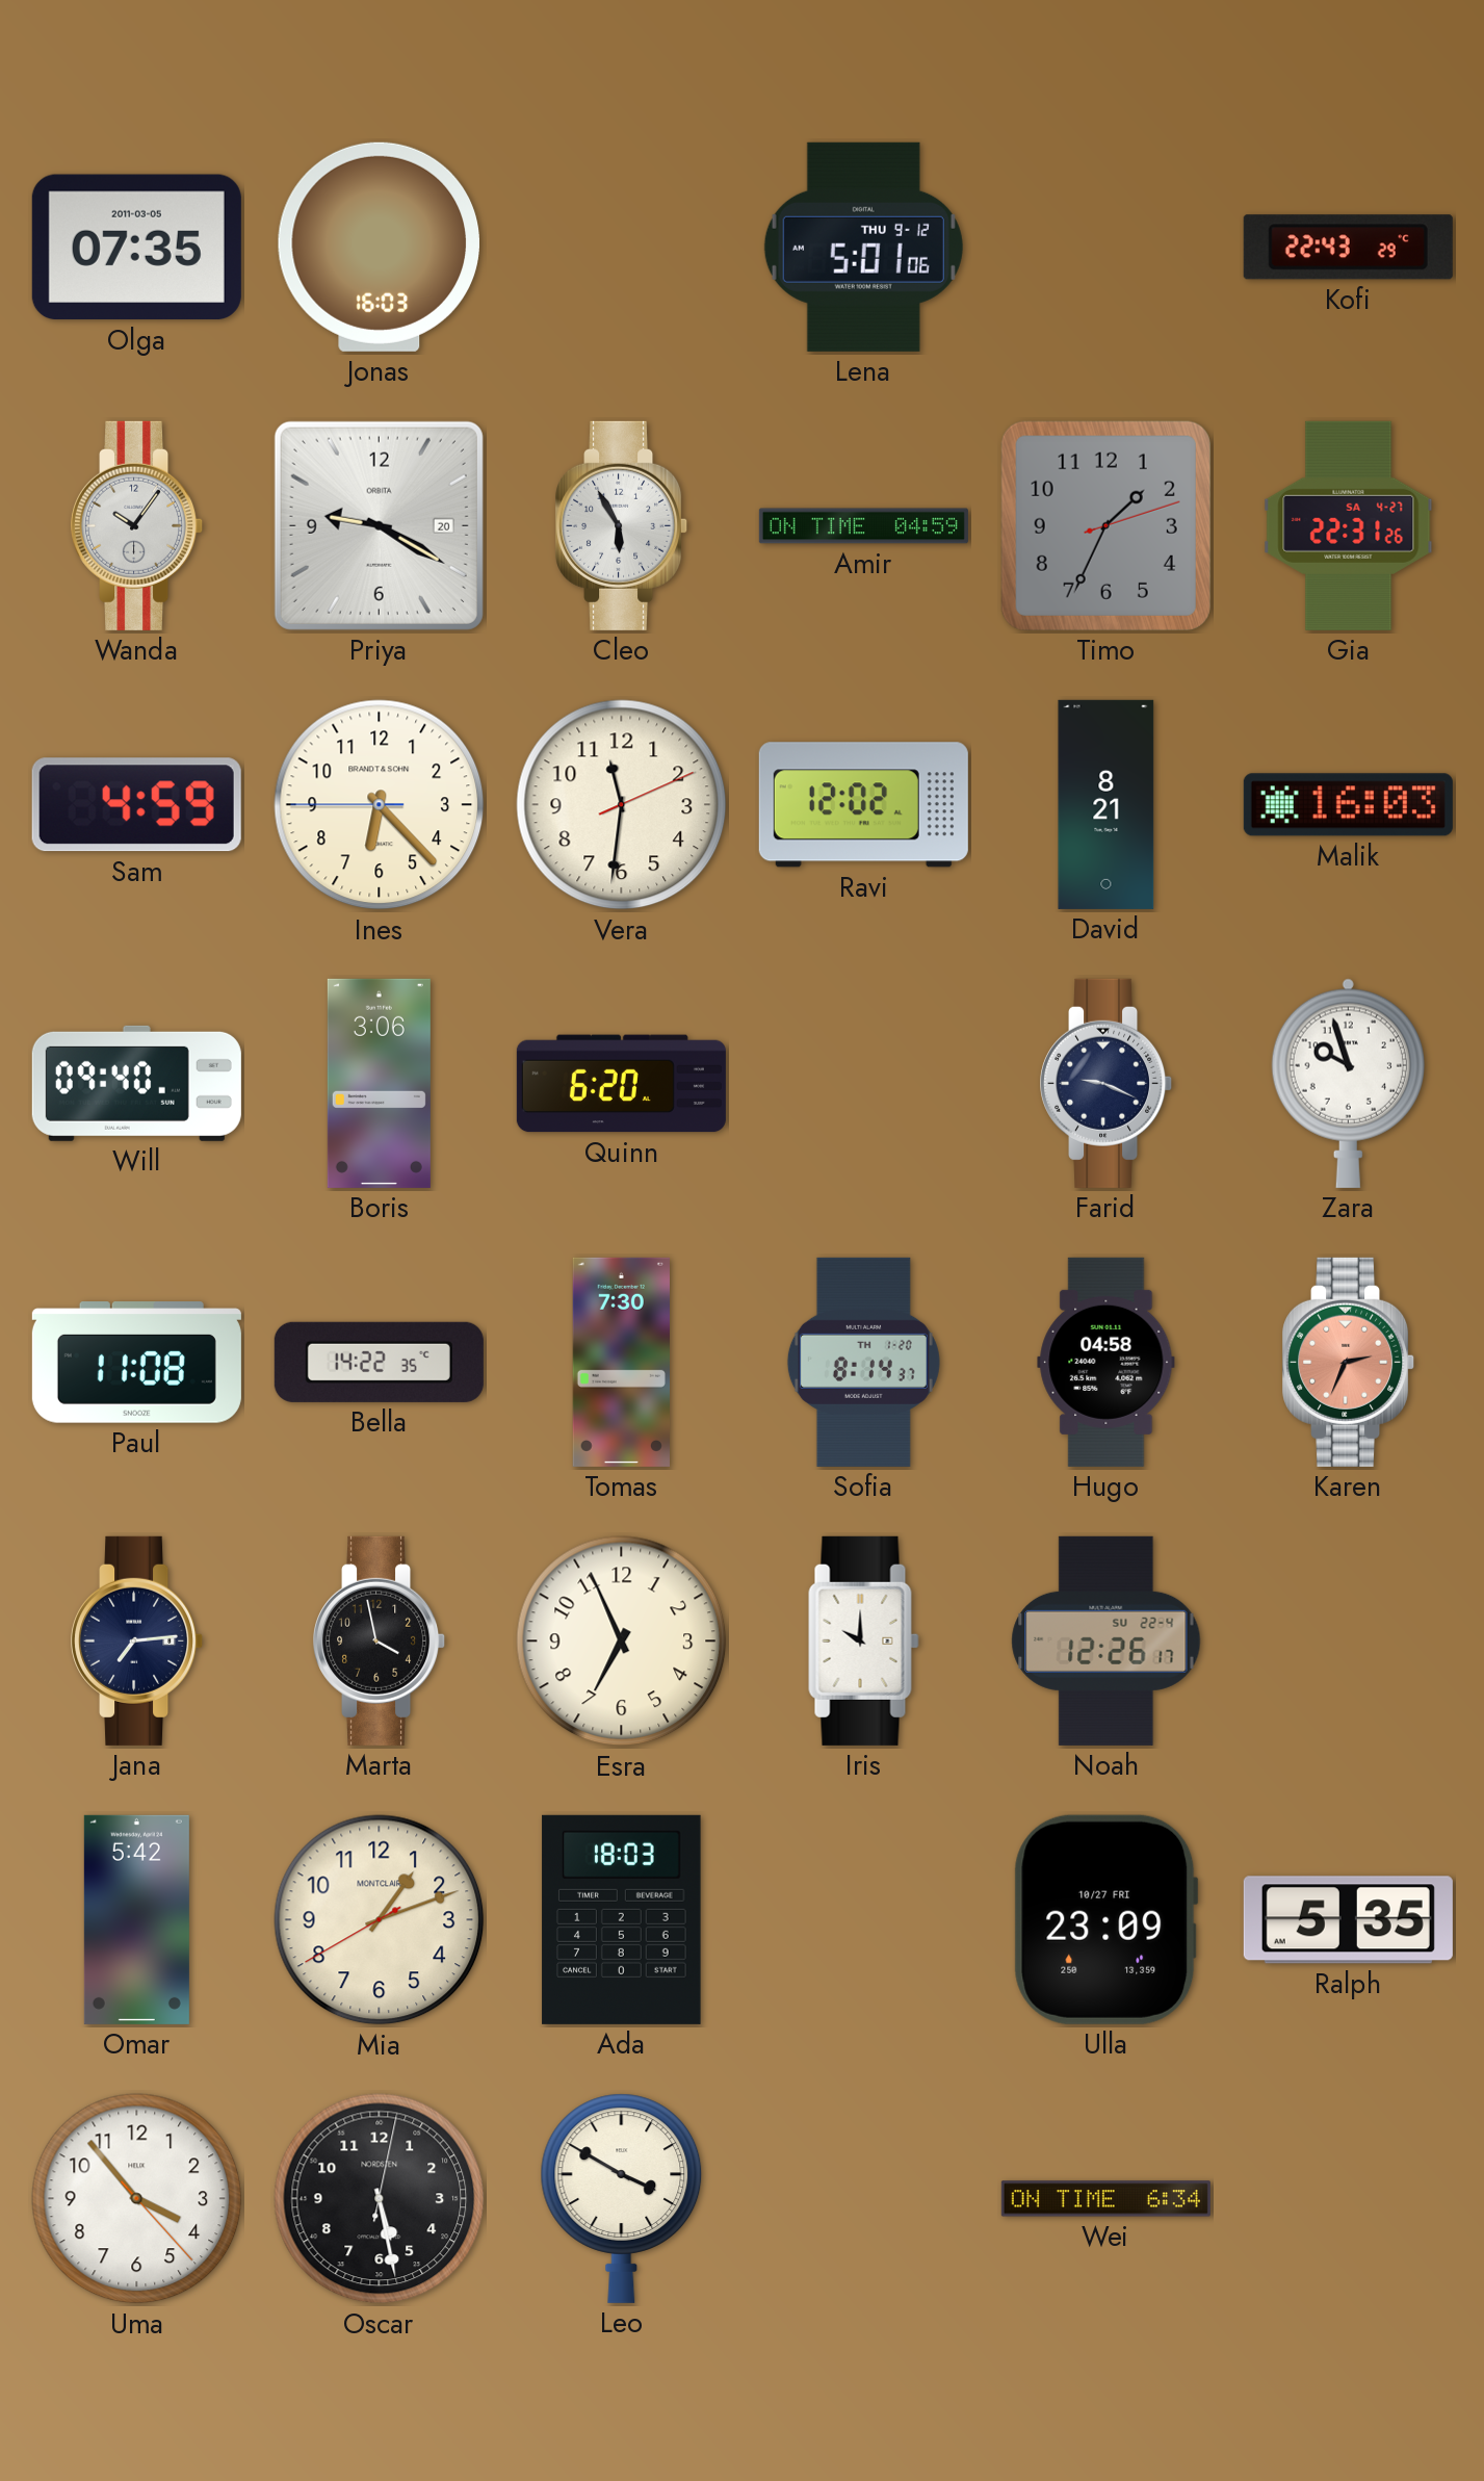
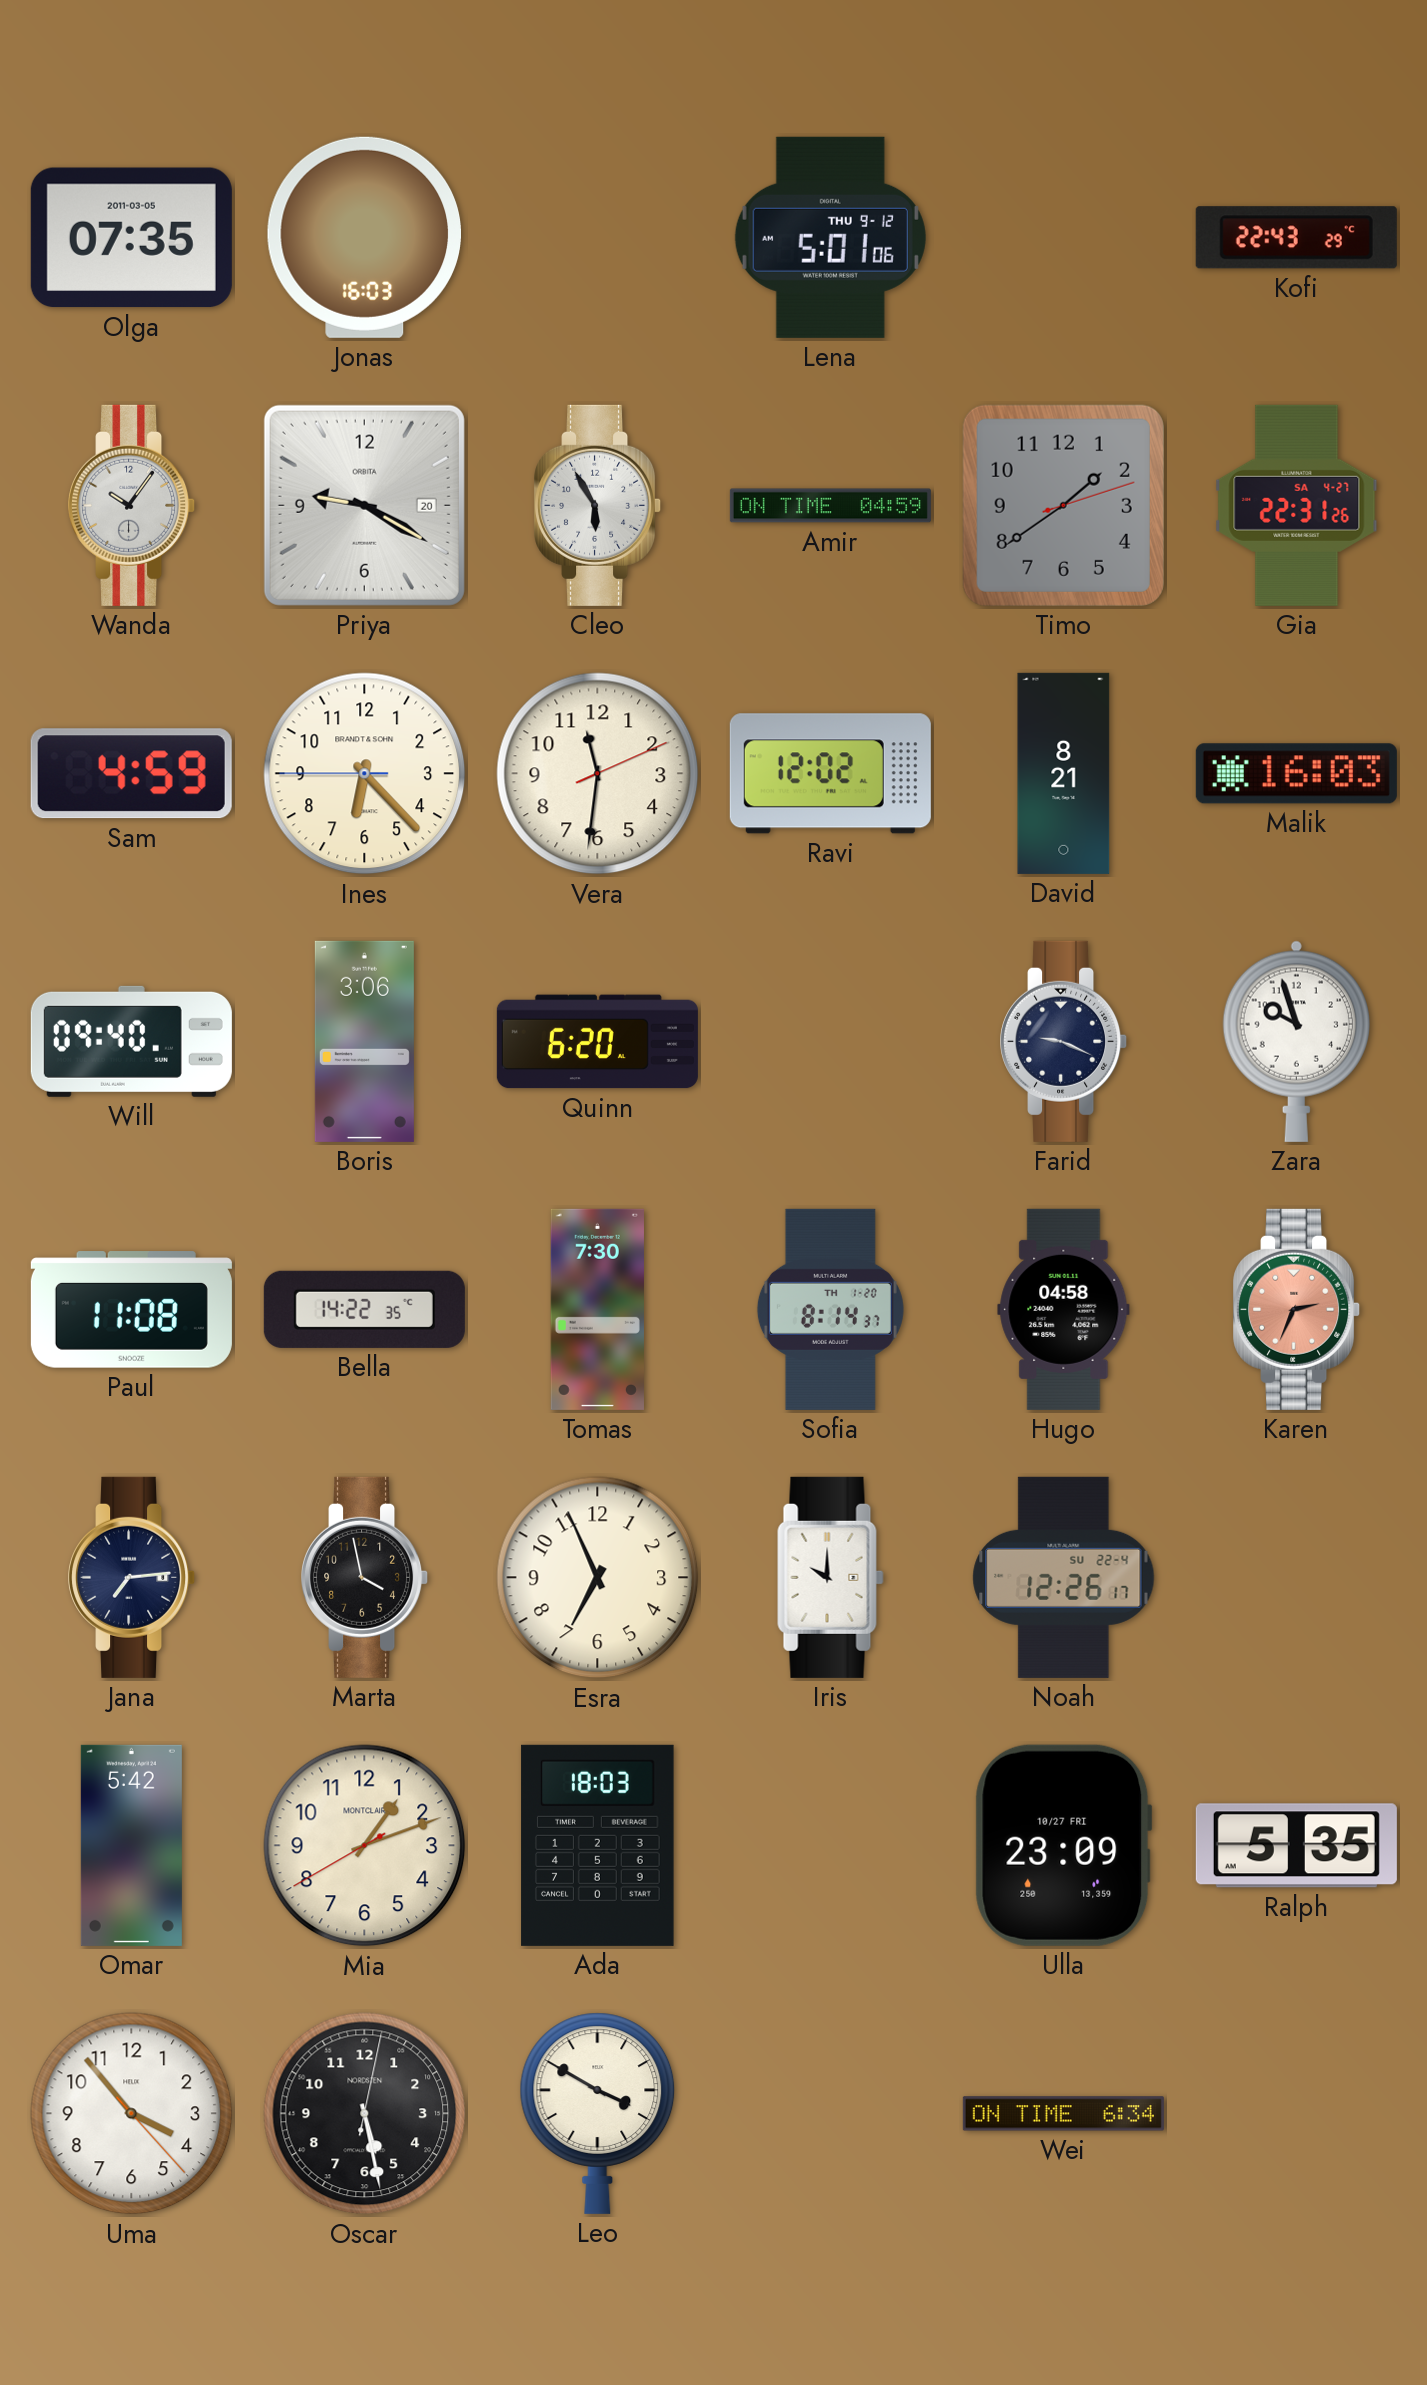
Timo: 1:34 -> 1:39 (1063, 505)
